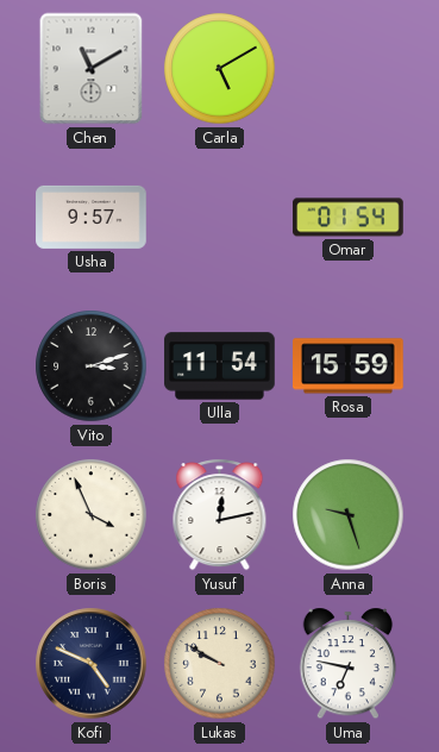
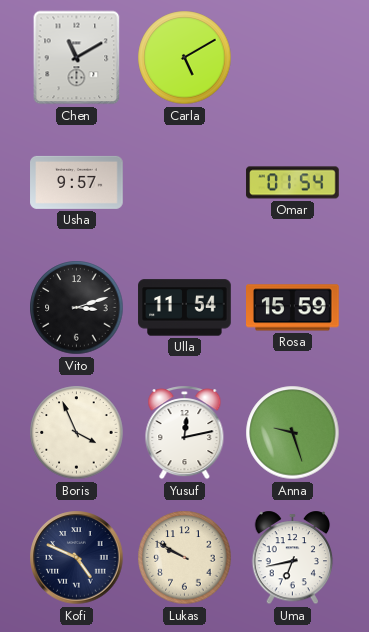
Uma: 6:47 -> 6:43 (293, 558)
